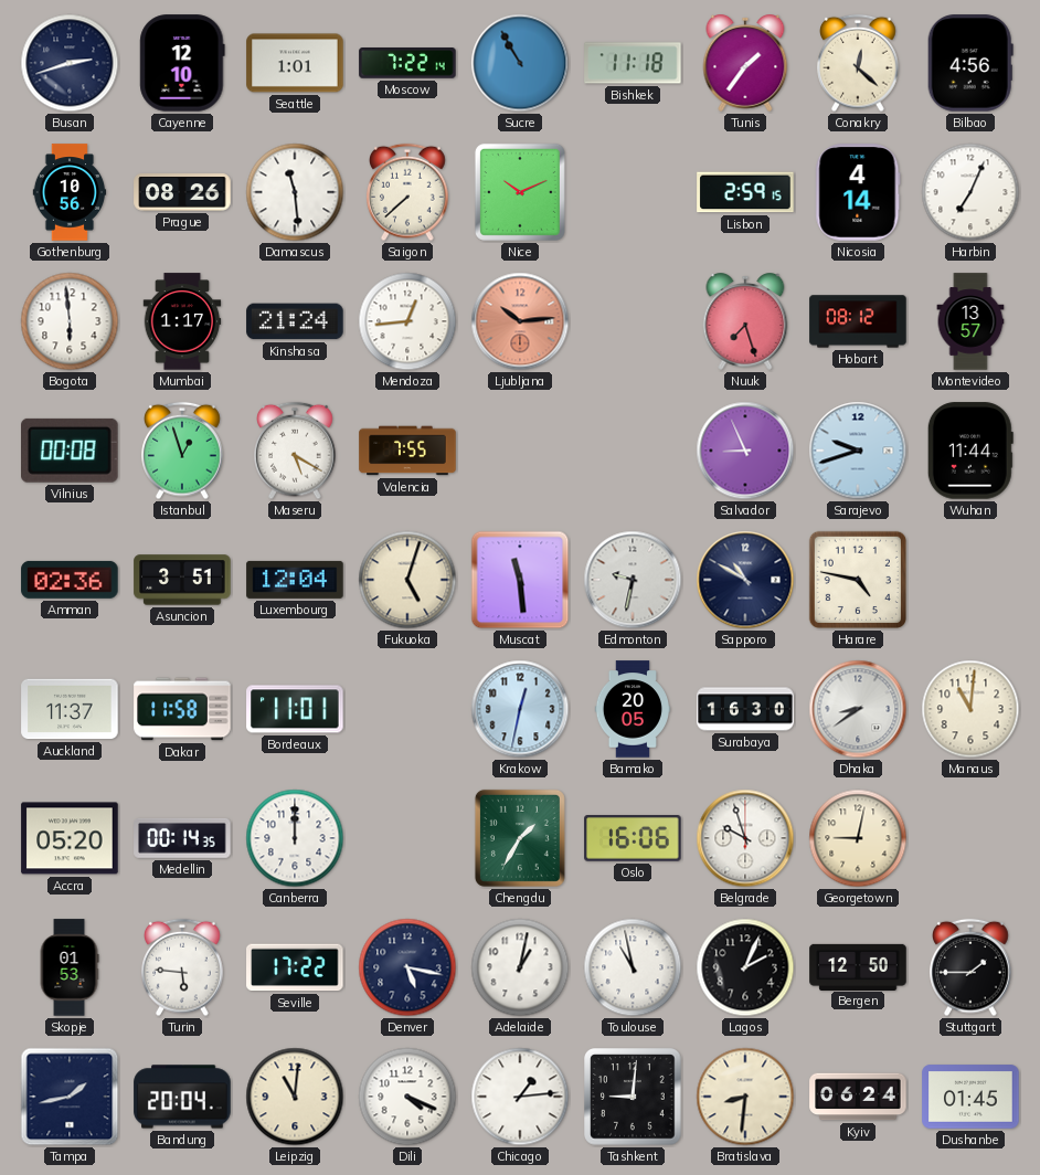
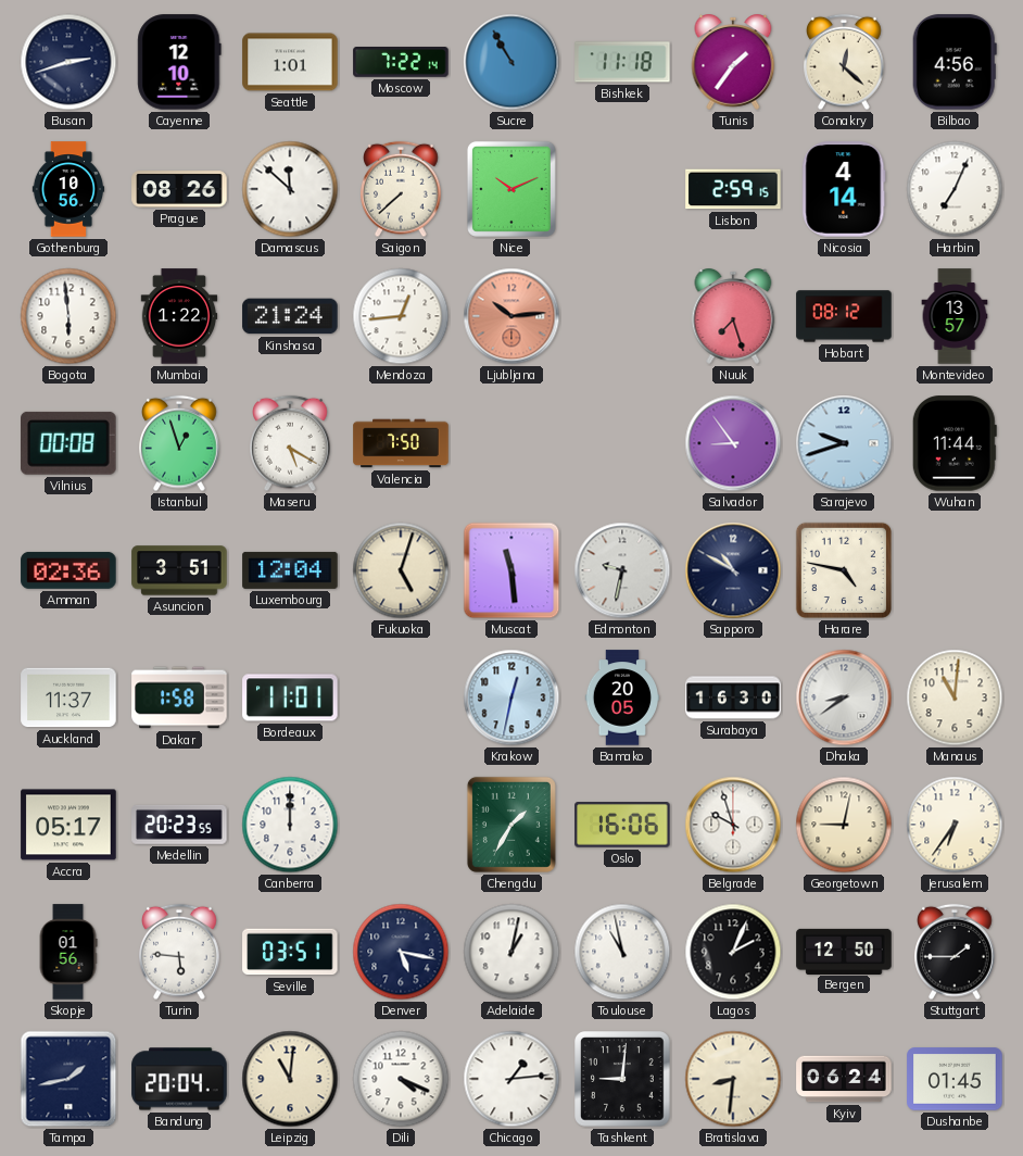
Damascus: 11:29 -> 11:52 (290, 189)
Mumbai: 1:17 -> 1:22 (179, 316)
Valencia: 7:55 -> 7:50 (401, 443)
Salvador: 8:56 -> 8:54 (733, 443)
Dakar: 11:58 -> 1:58 (179, 698)
Accra: 05:20 -> 05:17 (68, 825)
Medellin: 00:14 -> 20:23 (179, 825)
Jerusalem: none -> 6:36 (955, 825)
Skopje: 01:53 -> 01:56 (68, 952)
Seville: 17:22 -> 03:51 (290, 952)
